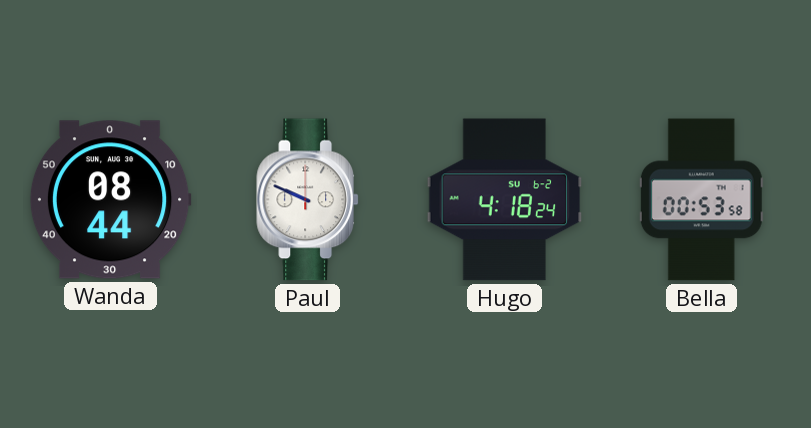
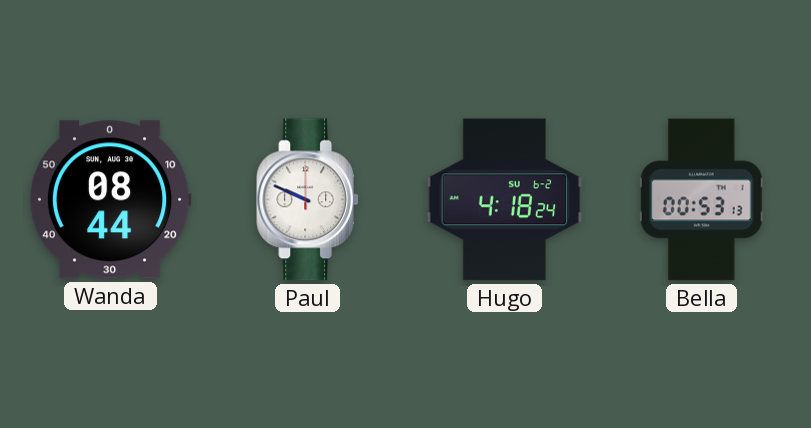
Bella: 00:53:58 -> 00:53:13 (701, 200)
